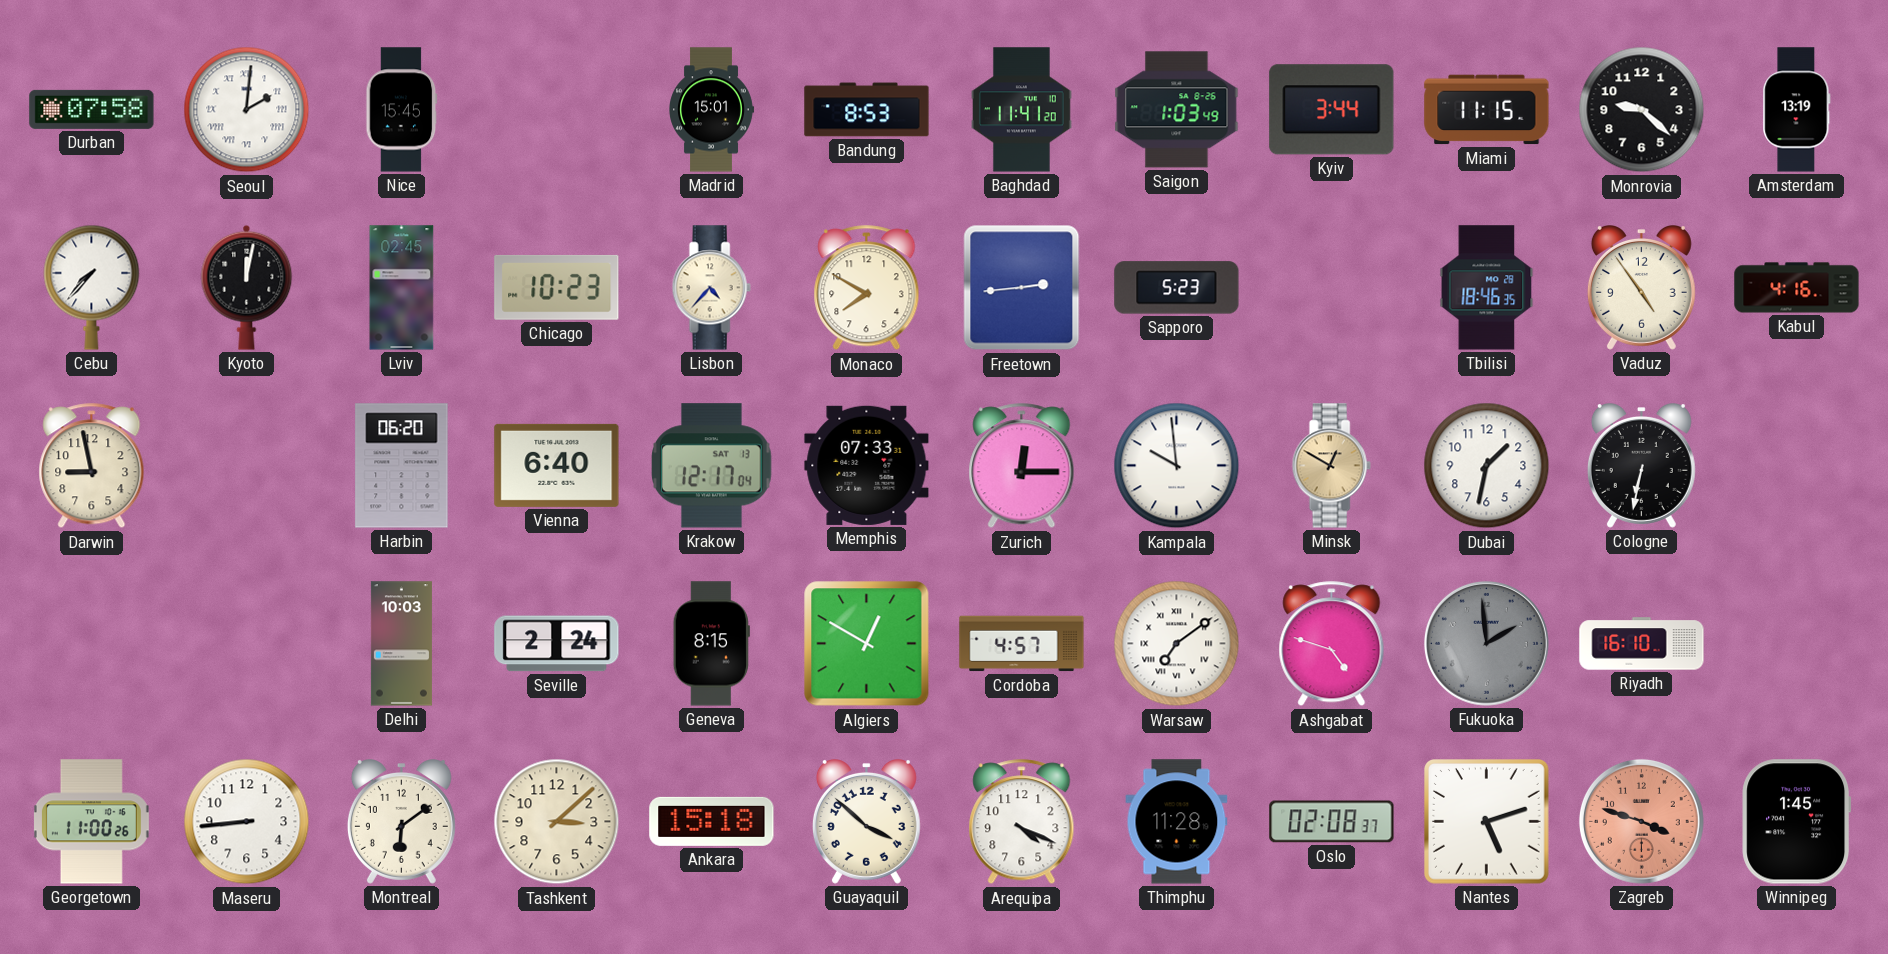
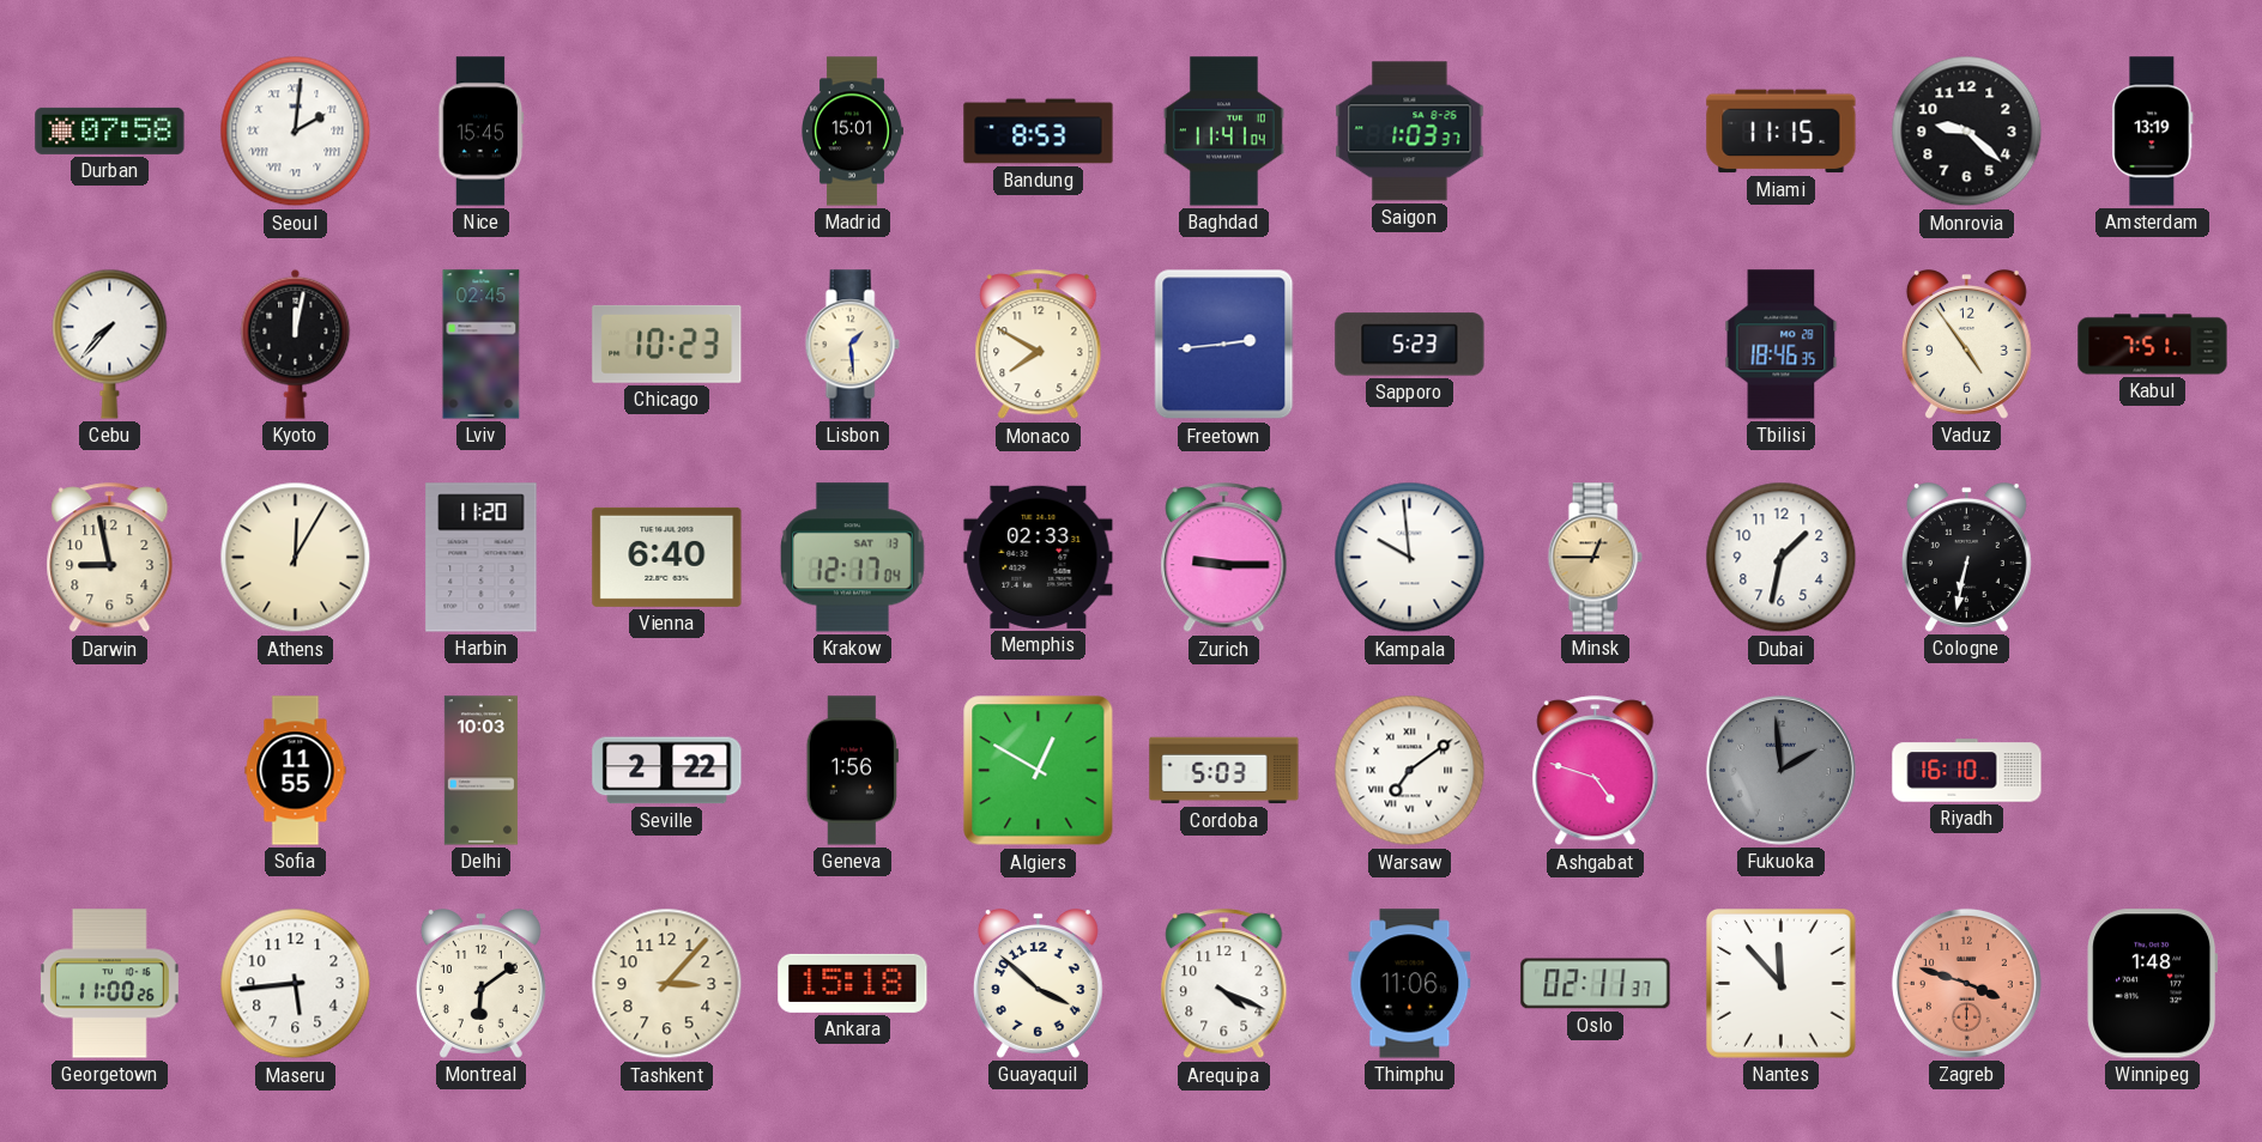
Baghdad: 11:41:20 -> 11:41:04 (1223, 132)
Saigon: 1:03:49 -> 1:03:37 (1410, 132)
Kyiv: 3:44 -> none (1332, 110)
Lisbon: 4:37 -> 1:29 (852, 345)
Kabul: 4:16 -> 7:51 (2153, 345)
Athens: none -> 12:05 (296, 558)
Harbin: 06:20 -> 11:20 (482, 558)
Memphis: 07:33 -> 02:33 (1039, 557)
Zurich: 12:15 -> 9:15 (1224, 558)
Minsk: 12:50 -> 12:45 (1595, 558)
Sofia: none -> 11:55 (296, 771)
Seville: 2:24 -> 2:22 (667, 771)
Geneva: 8:15 -> 1:56 (852, 771)
Cordoba: 4:57 -> 5:03 (1224, 771)
Maseru: 8:44 -> 5:44 (296, 984)
Tashkent: 3:08 -> 3:07 (667, 984)
Thimphu: 11:28 -> 11:06 (1410, 984)
Oslo: 02:08 -> 02:11 (1596, 984)
Nantes: 5:12 -> 11:53 (1782, 984)
Winnipeg: 1:45 -> 1:48 (2153, 984)
